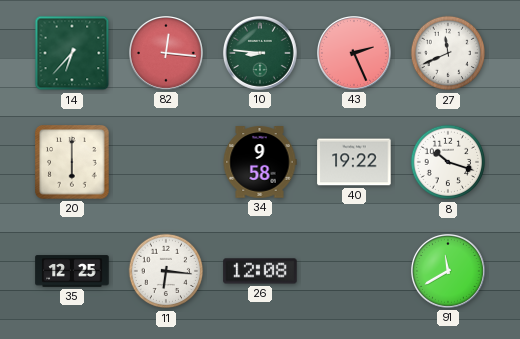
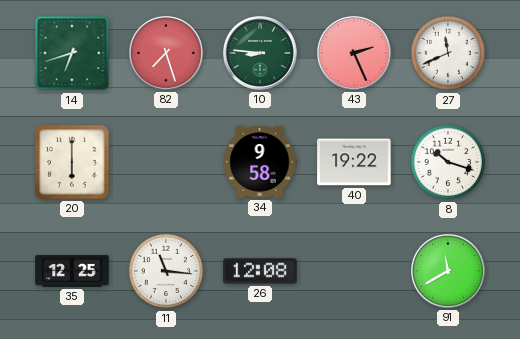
14: 6:37 -> 6:42 (72, 53)
82: 12:16 -> 7:27 (167, 54)
11: 6:16 -> 11:16 (166, 271)
